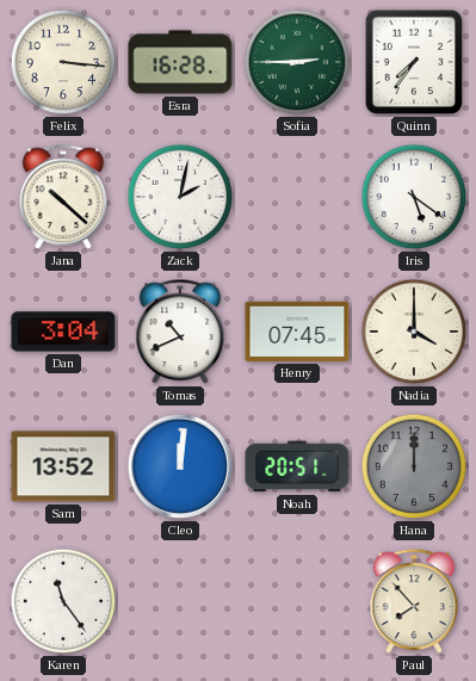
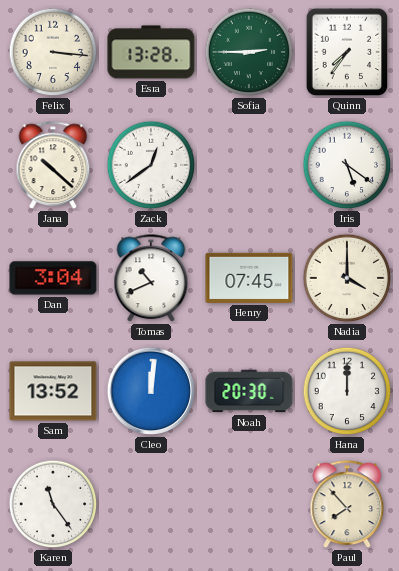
Esra: 16:28 -> 13:28 (151, 52)
Zack: 2:02 -> 12:39 (151, 165)
Noah: 20:51 -> 20:30 (249, 391)
Hana dial: grey -> white (347, 391)
